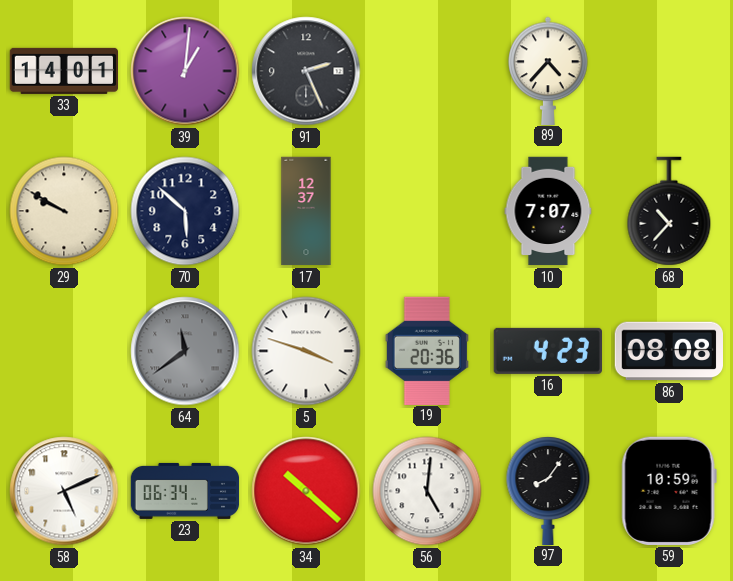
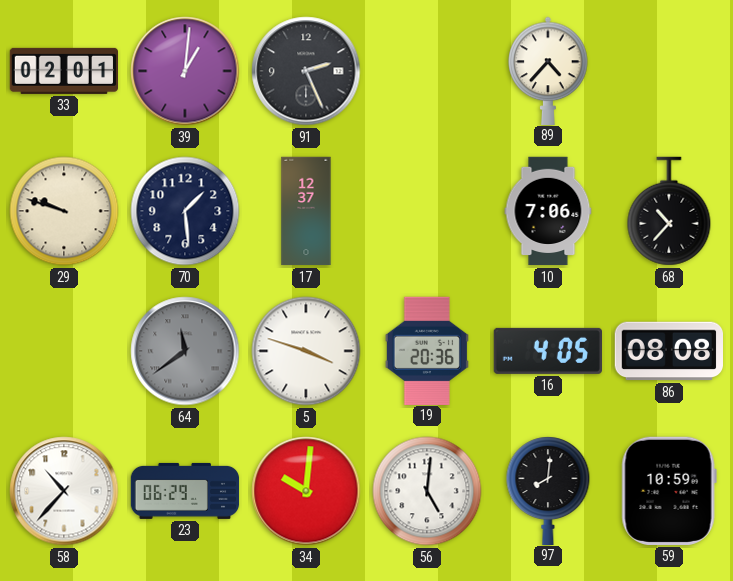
33: 14:01 -> 02:01 (64, 71)
29: 9:50 -> 9:48 (64, 211)
70: 5:52 -> 1:29 (185, 211)
10: 7:07 -> 7:06 (548, 211)
16: 4:23 -> 4:05 (547, 351)
58: 5:11 -> 10:37 (64, 491)
23: 06:34 -> 06:29 (185, 491)
34: 10:22 -> 10:01 (306, 491)
97: 8:06 -> 8:01 (548, 490)
